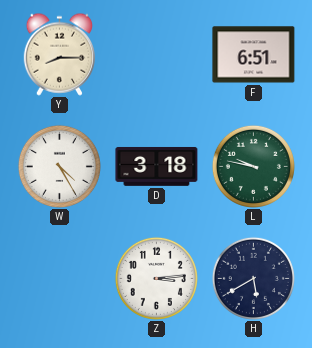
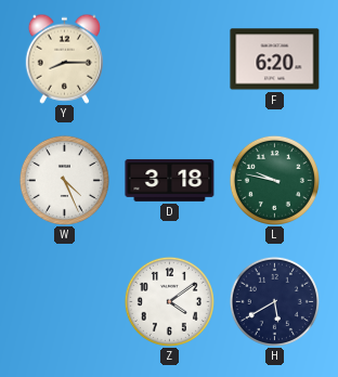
F: 6:51 -> 6:20 (275, 60)
W: 4:25 -> 4:26 (64, 180)
Z: 3:14 -> 4:09 (169, 301)
